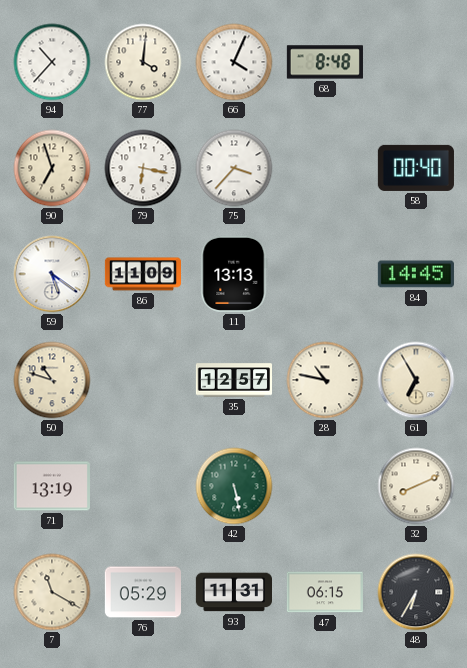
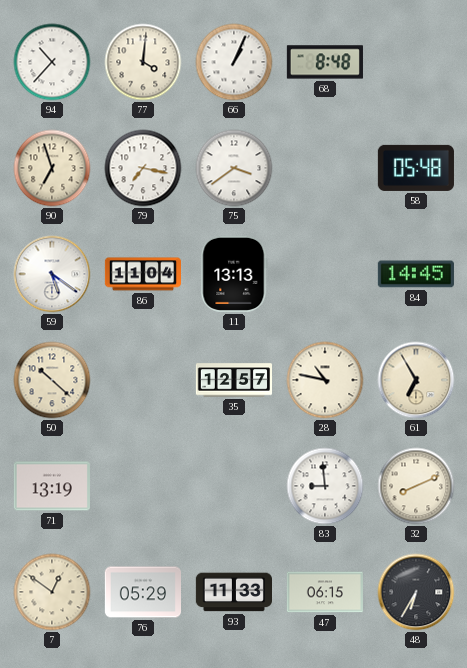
66: 4:04 -> 1:04 (234, 62)
79: 6:17 -> 7:17 (143, 168)
75: 3:37 -> 3:39 (234, 168)
58: 00:40 -> 05:48 (416, 168)
86: 11:09 -> 11:04 (142, 274)
50: 10:48 -> 10:22 (52, 380)
42: 5:28 -> none (234, 486)
83: none -> 8:59 (325, 486)
7: 11:20 -> 12:51 (52, 592)
93: 11:31 -> 11:33 (233, 592)
